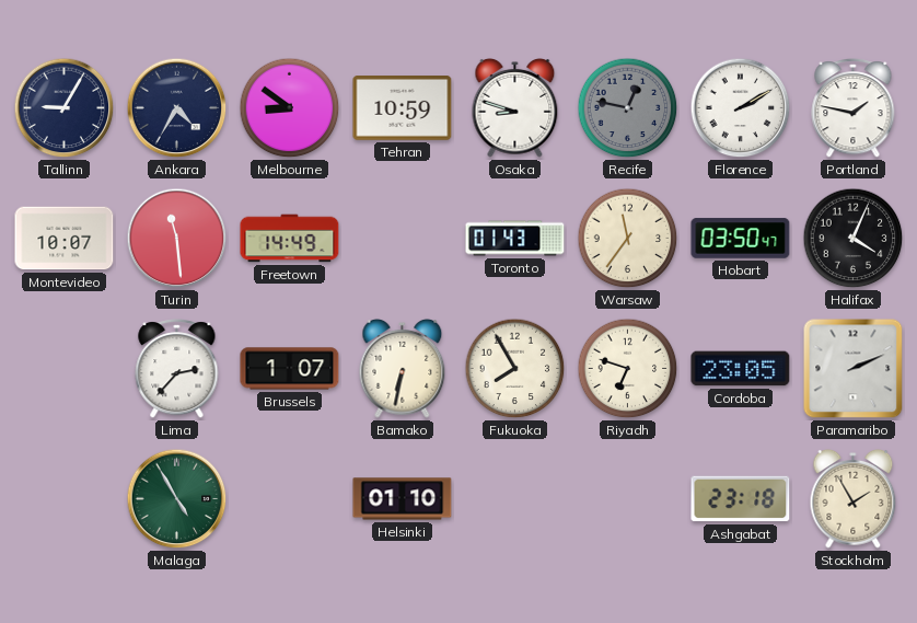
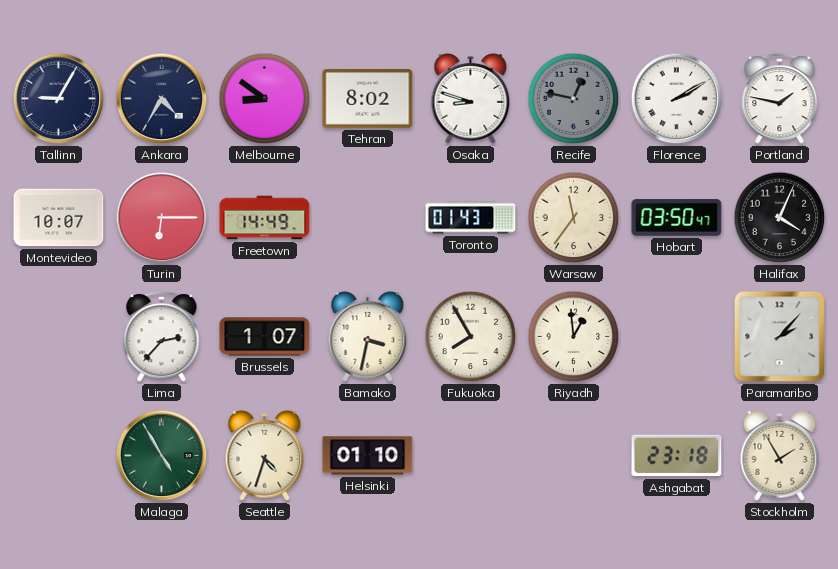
Tehran: 10:59 -> 8:02 (368, 99)
Turin: 11:29 -> 6:15 (162, 218)
Bamako: 6:32 -> 3:32 (368, 336)
Riyadh: 6:48 -> 12:59 (574, 337)
Cordoba: 23:05 -> none (741, 369)
Paramaribo: 2:11 -> 2:07 (780, 337)
Seattle: none -> 4:33 (265, 455)
